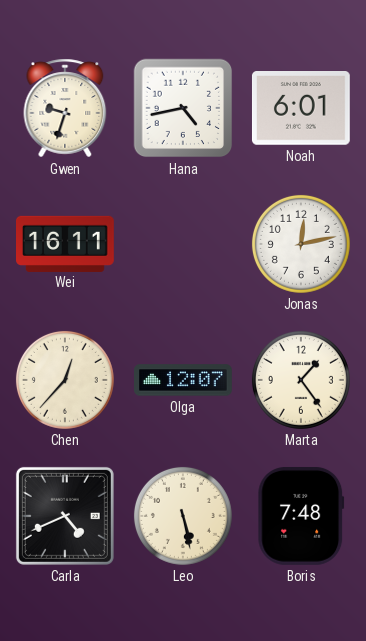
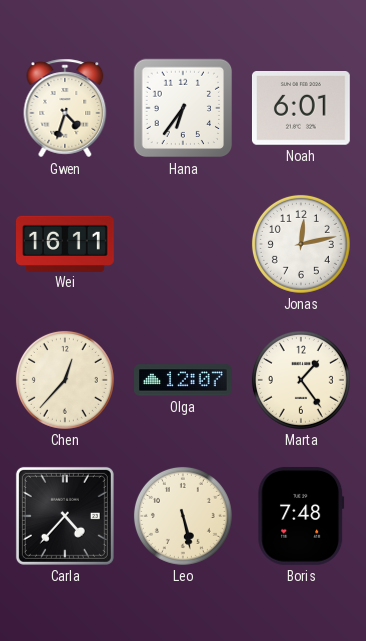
Gwen: 9:33 -> 4:33 (65, 108)
Hana: 4:43 -> 6:36 (183, 108)
Carla: 4:41 -> 4:37 (65, 516)
